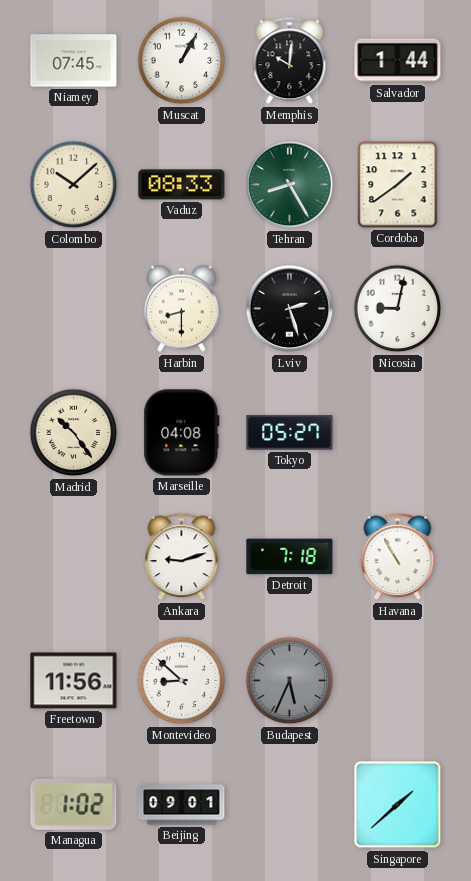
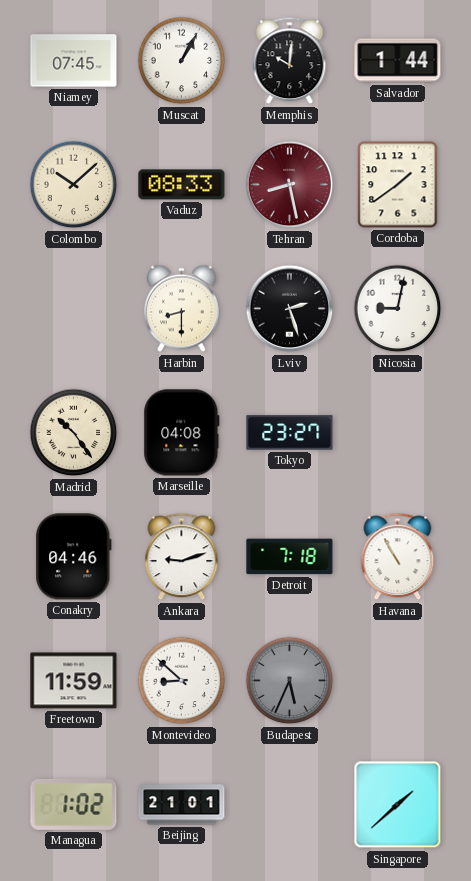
Tehran: 8:25 -> 8:28 (290, 185)
Tehran dial: green -> burgundy (290, 185)
Tokyo: 05:27 -> 23:27 (290, 433)
Conakry: none -> 04:46 (74, 557)
Freetown: 11:56 -> 11:59 (74, 681)
Beijing: 09:01 -> 21:01 (182, 805)
